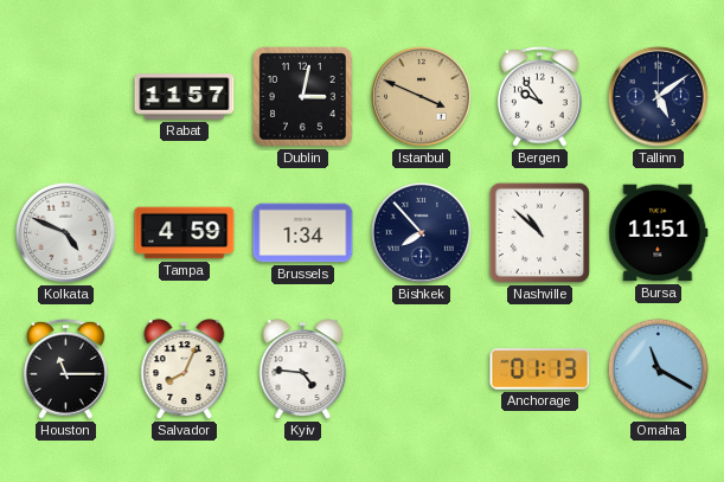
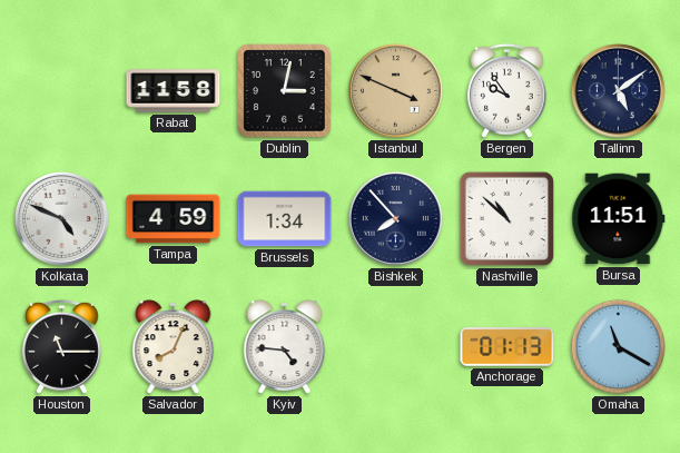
Rabat: 11:57 -> 11:58 (174, 91)
